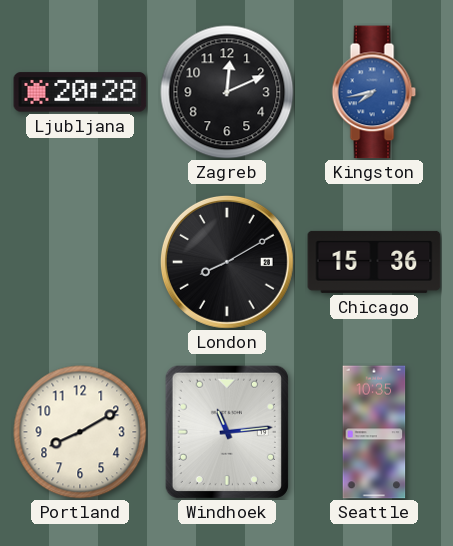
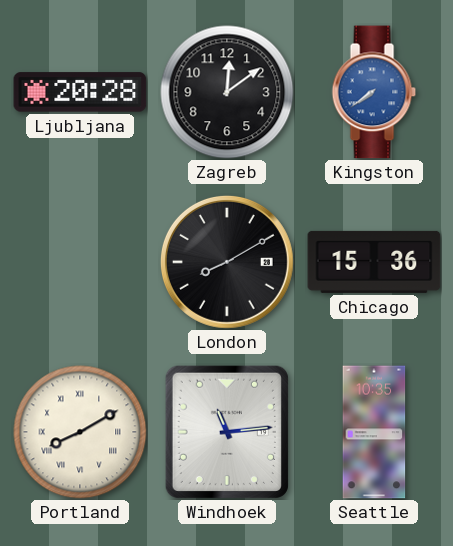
Zagreb: 12:11 -> 12:09 (227, 92)
Kingston: 7:43 -> 7:39 (374, 92)
Portland numerals: Arabic -> Roman (80, 432)
